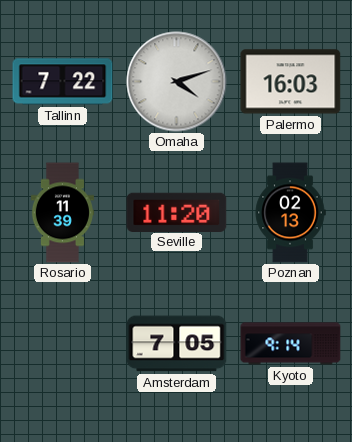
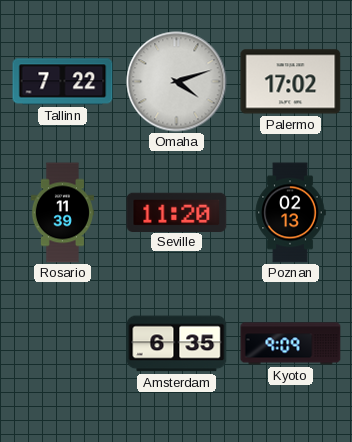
Palermo: 16:03 -> 17:02 (291, 82)
Amsterdam: 7:05 -> 6:35 (177, 344)
Kyoto: 9:14 -> 9:09 (291, 344)
